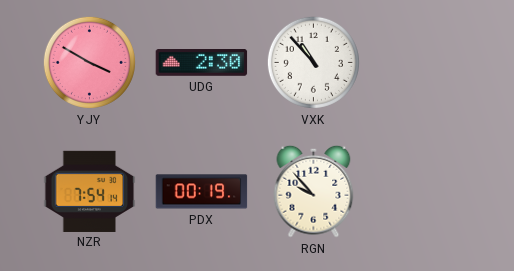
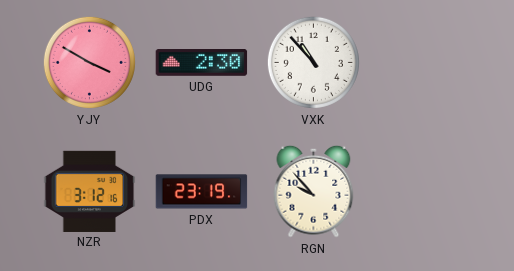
NZR: 7:54 -> 3:12 (90, 191)
PDX: 00:19 -> 23:19 (202, 192)
